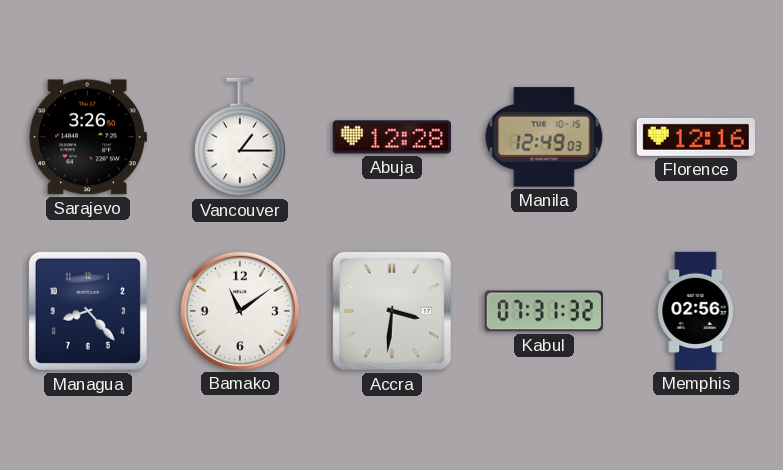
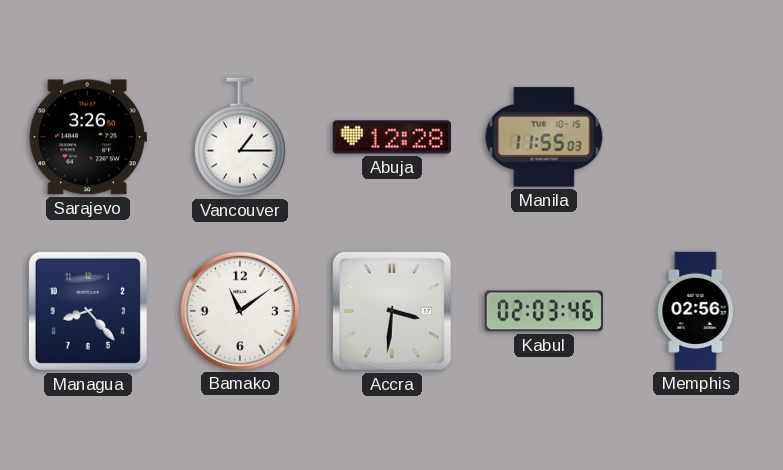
Manila: 12:49 -> 11:55 (544, 137)
Florence: 12:16 -> none (696, 137)
Kabul: 07:31 -> 02:03 (544, 311)
